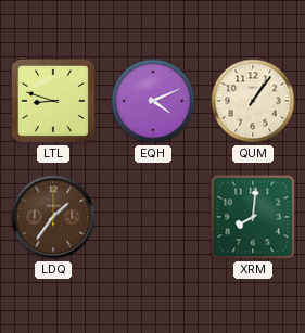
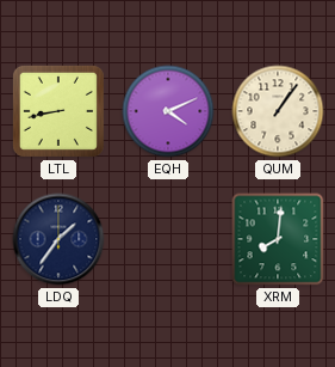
LTL: 8:48 -> 8:43 (58, 111)
LDQ dial: brown -> navy (58, 239)
